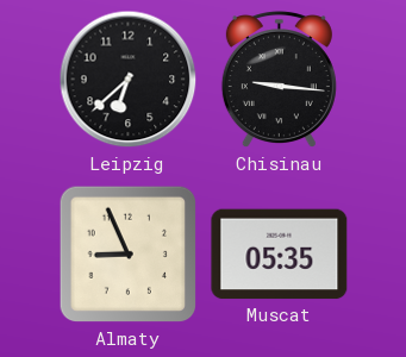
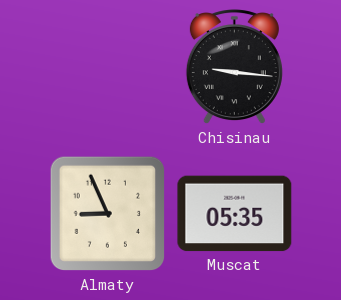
Leipzig: 6:38 -> none (129, 80)
